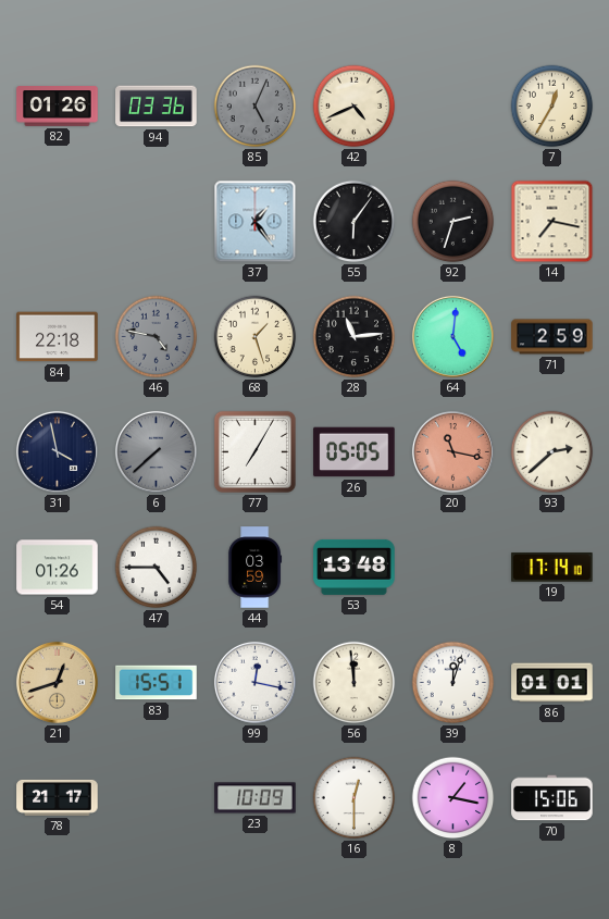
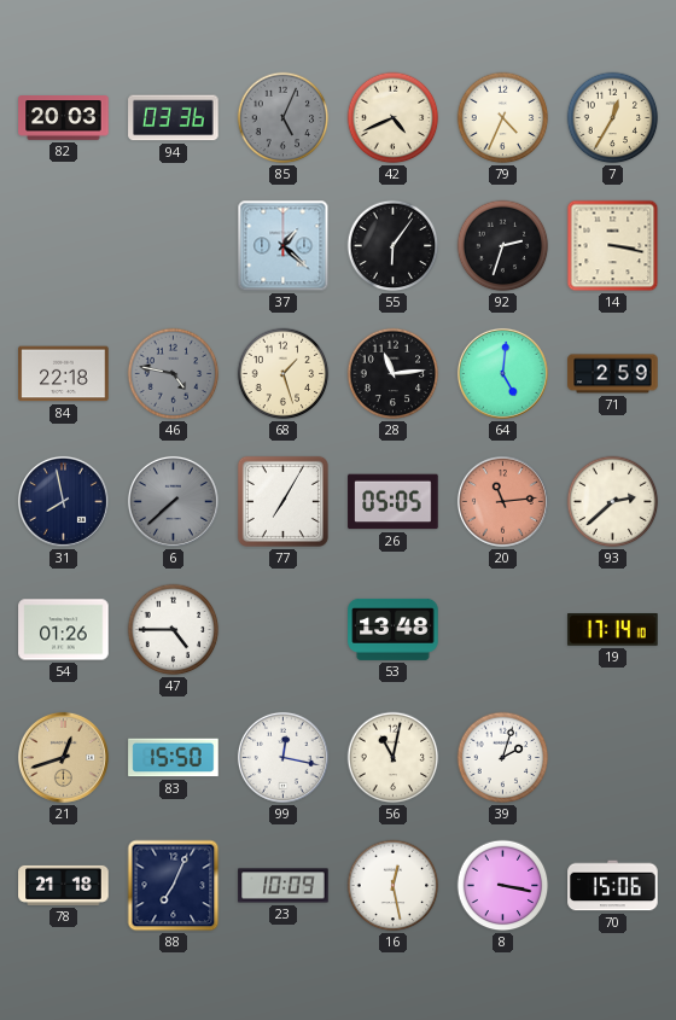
82: 01:26 -> 20:03 (64, 118)
79: none -> 4:34 (503, 118)
37: 1:24 -> 1:22 (284, 246)
14: 7:17 -> 3:17 (613, 246)
31: 3:58 -> 7:58 (63, 501)
20: 11:17 -> 11:14 (502, 501)
44: 03:59 -> none (256, 568)
83: 15:51 -> 15:50 (174, 758)
56: 11:59 -> 11:02 (394, 758)
39: 12:03 -> 2:03 (503, 758)
86: 01:01 -> none (552, 683)
78: 21:17 -> 21:18 (64, 885)
88: none -> 7:04 (174, 886)
16: 12:30 -> 12:28 (394, 886)
8: 1:17 -> 3:17 (503, 886)
